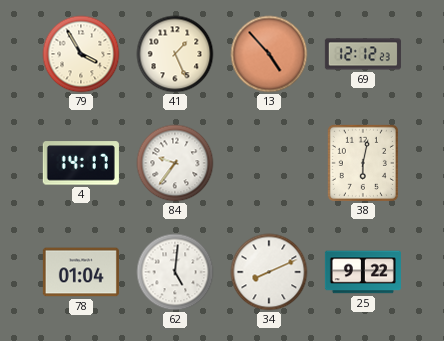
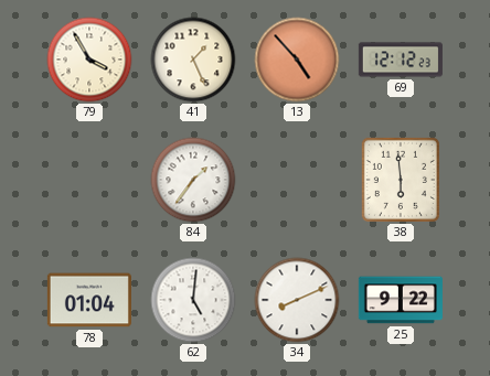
4: 14:17 -> none (81, 163)
84: 9:36 -> 1:36 (193, 180)
38: 6:02 -> 5:59 (401, 180)
